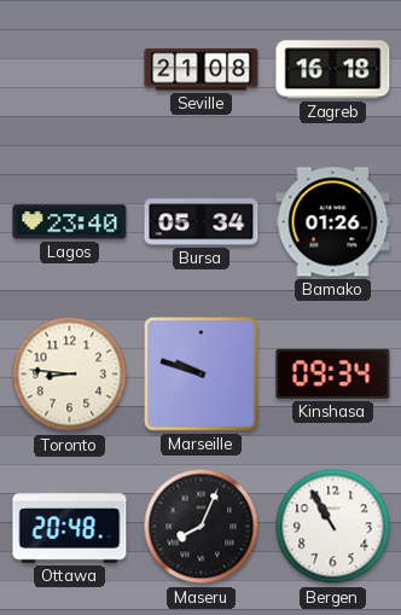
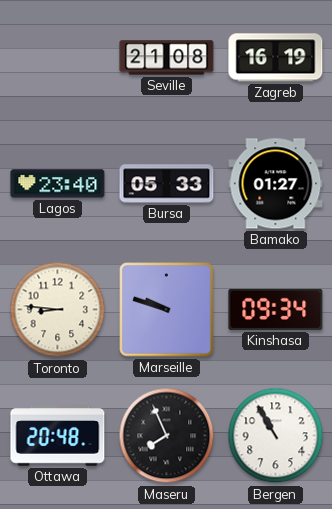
Zagreb: 16:18 -> 16:19 (276, 58)
Bursa: 05:34 -> 05:33 (167, 184)
Bamako: 01:26 -> 01:27 (276, 184)
Maseru: 8:04 -> 7:56 (167, 436)
